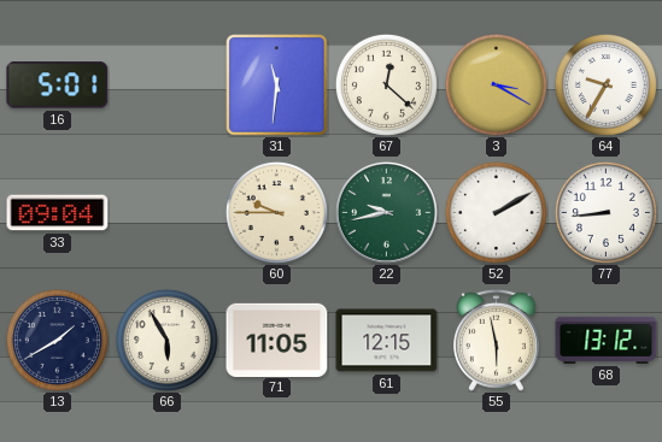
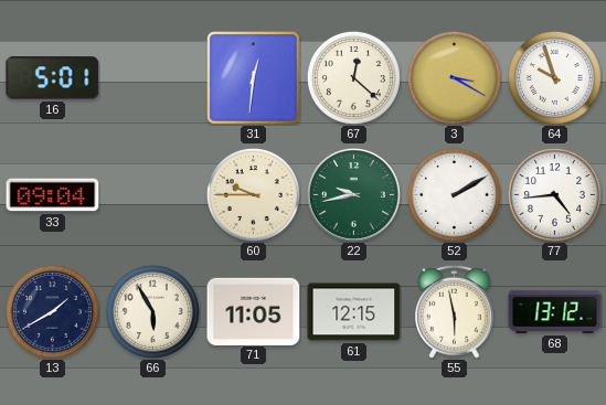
31: 11:31 -> 12:31 (254, 78)
64: 9:35 -> 9:57 (554, 77)
77: 8:44 -> 4:44 (554, 194)
